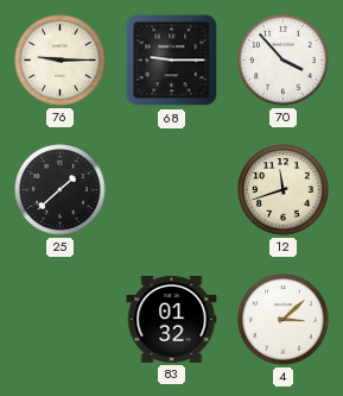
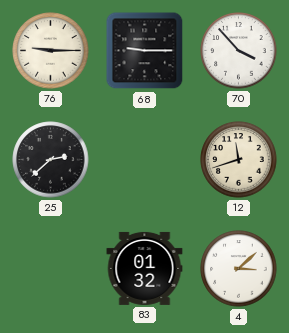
25: 1:38 -> 2:38 (51, 160)
